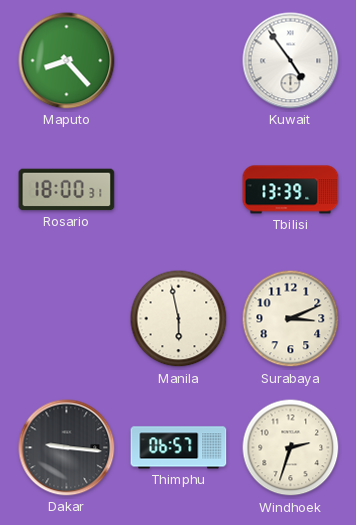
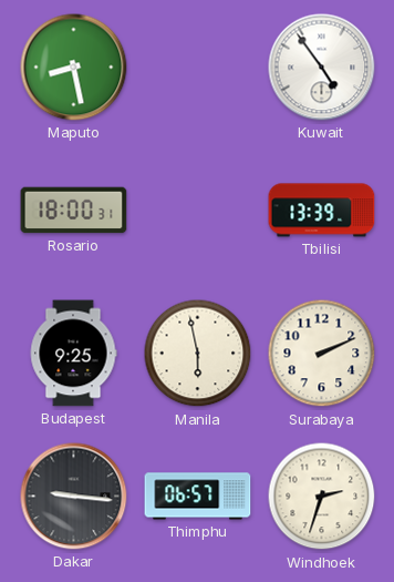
Maputo: 8:23 -> 8:28 (74, 68)
Budapest: none -> 9:25 (73, 354)
Surabaya: 3:11 -> 2:11 (322, 354)
